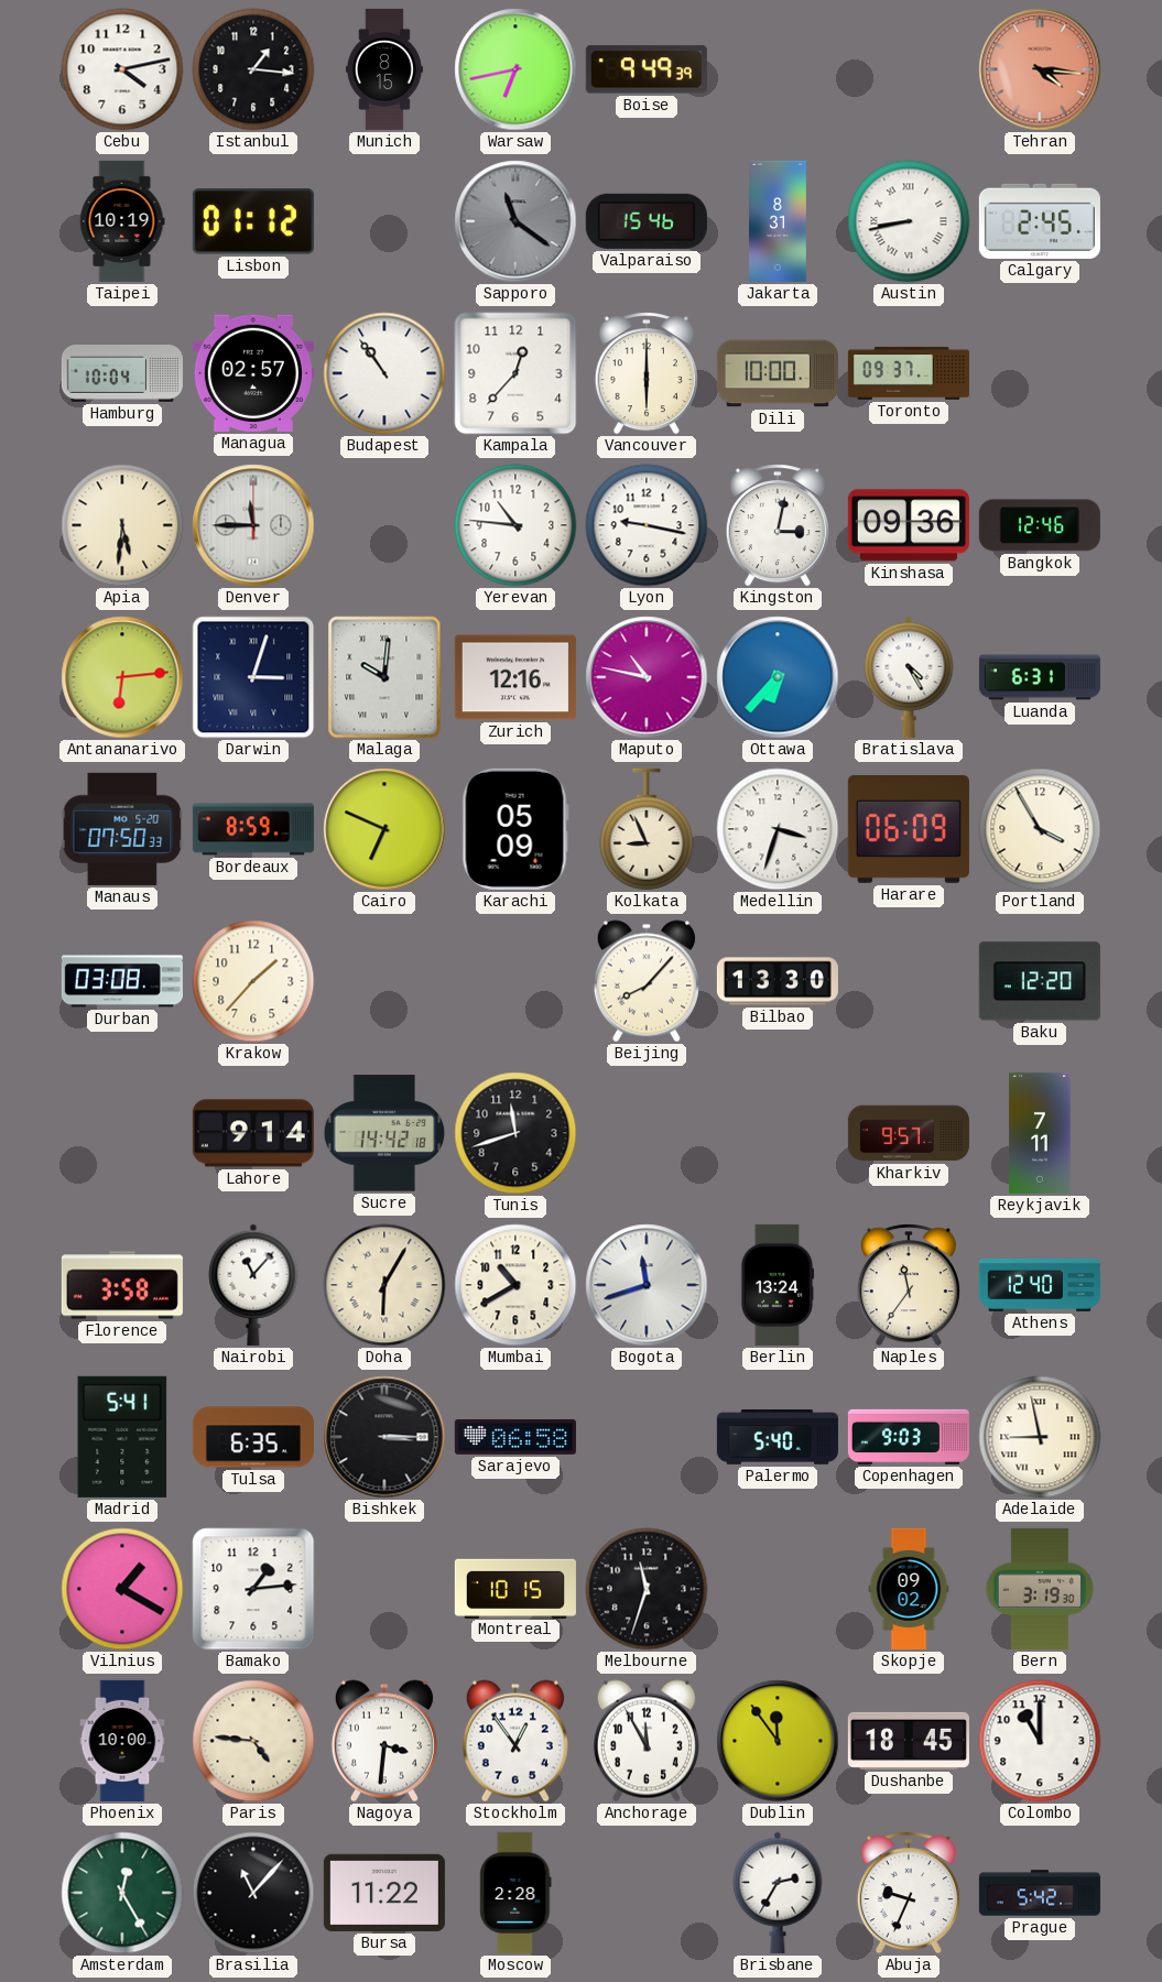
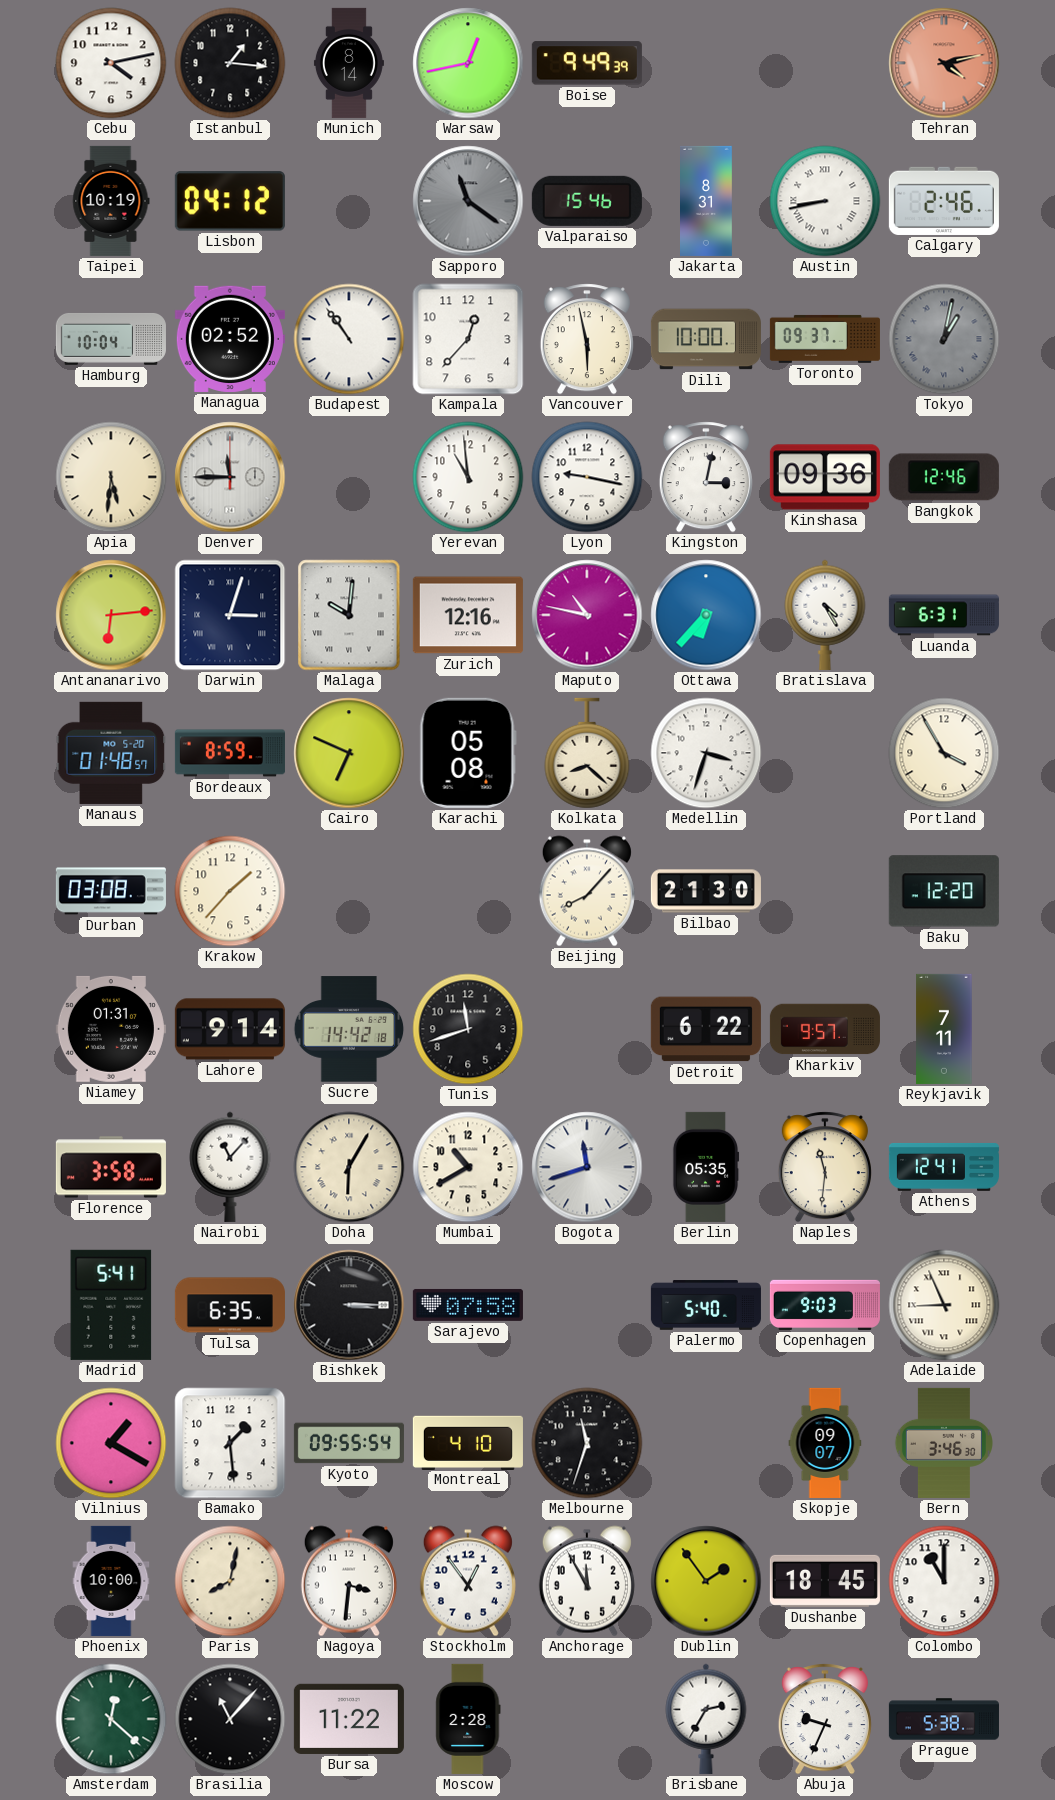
Munich: 8:15 -> 8:14 (349, 63)
Warsaw: 6:43 -> 12:43 (468, 63)
Tehran: 4:16 -> 4:13 (944, 63)
Lisbon: 01:12 -> 04:12 (230, 201)
Calgary: 2:45 -> 2:46 (944, 201)
Managua: 02:57 -> 02:52 (230, 339)
Vancouver: 6:00 -> 5:58 (587, 339)
Tokyo: none -> 1:02 (944, 339)
Yerevan: 10:46 -> 10:59 (468, 477)
Manaus: 07:50 -> 01:48 (111, 753)
Karachi: 05:09 -> 05:08 (468, 753)
Kolkata: 8:56 -> 8:22 (587, 753)
Harare: 06:09 -> none (909, 829)
Bilbao: 13:30 -> 21:30 (706, 891)
Niamey: none -> 01:31 (111, 1029)
Detroit: none -> 6:22 (706, 1029)
Berlin: 13:24 -> 05:35 (706, 1167)
Naples: 11:36 -> 11:31 (825, 1167)
Athens: 12:40 -> 12:41 (944, 1167)
Sarajevo: 06:58 -> 07:58 (468, 1305)
Adelaide: 8:58 -> 8:56 (944, 1305)
Bamako: 1:14 -> 1:29 (230, 1443)
Kyoto: none -> 09:55 (349, 1443)
Montreal: 10:15 -> 4:10 (468, 1442)
Skopje: 09:02 -> 09:07 (825, 1443)
Bern: 3:19 -> 3:46 (944, 1443)
Paris: 4:46 -> 8:02 (230, 1581)
Dublin: 11:54 -> 1:54 (706, 1581)
Amsterdam: 12:25 -> 12:22 (111, 1719)
Prague: 5:42 -> 5:38 (944, 1719)
